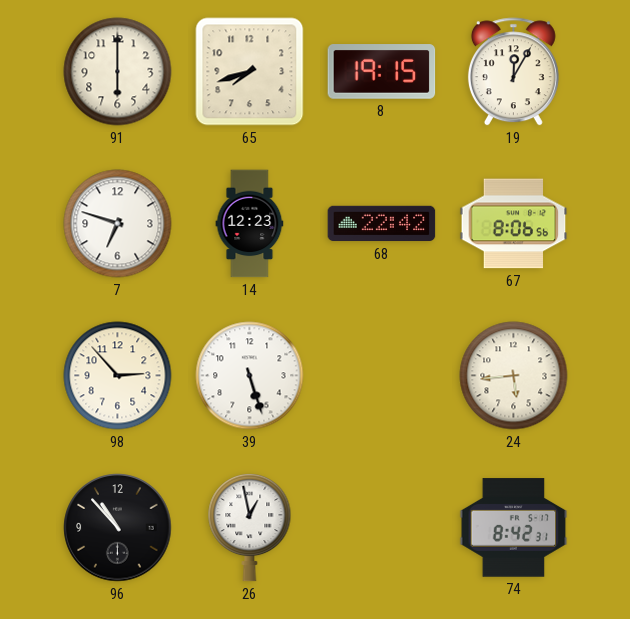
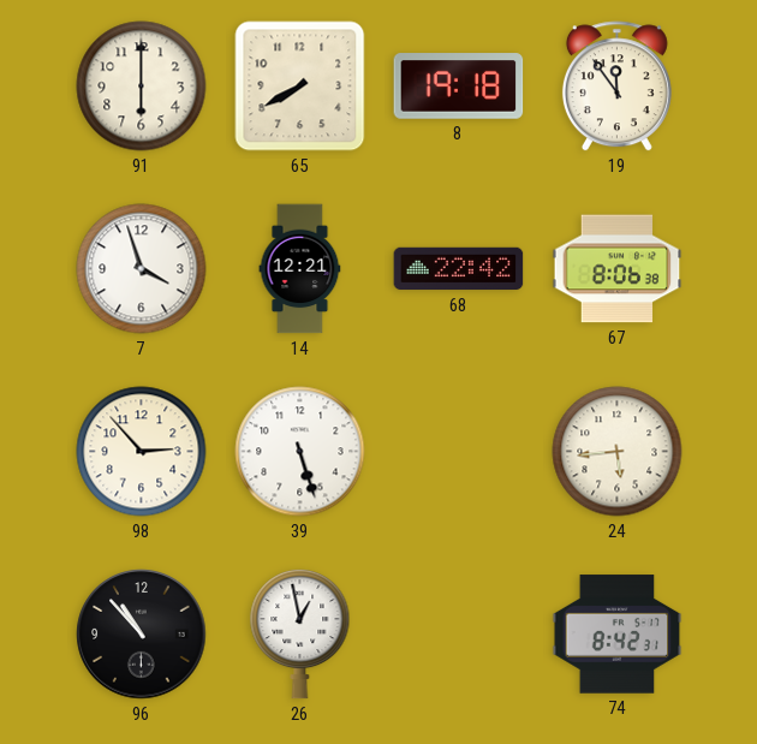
65: 7:42 -> 7:40 (300, 87)
8: 19:15 -> 19:18 (459, 87)
19: 12:05 -> 11:54 (616, 87)
7: 6:48 -> 3:57 (142, 269)
14: 12:23 -> 12:21 (300, 269)
67: 8:06:56 -> 8:06:38 (618, 269)
